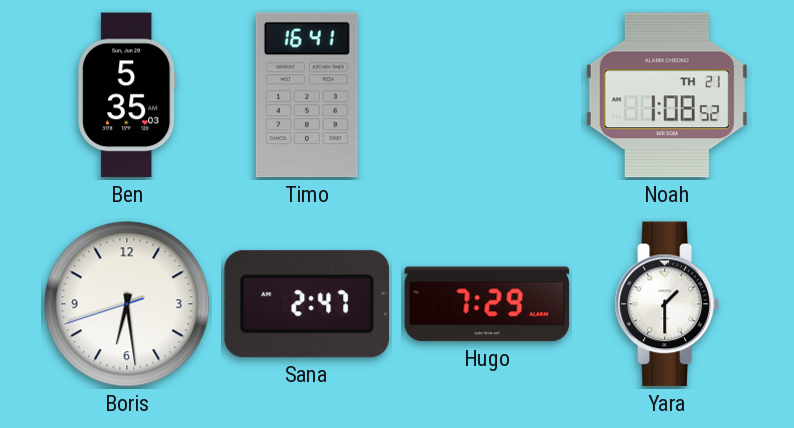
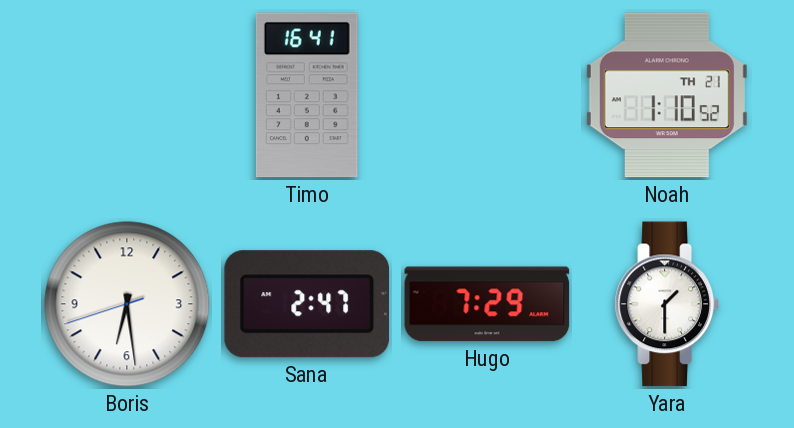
Ben: 5:35 -> none (127, 95)
Noah: 1:08 -> 1:10 (667, 95)
